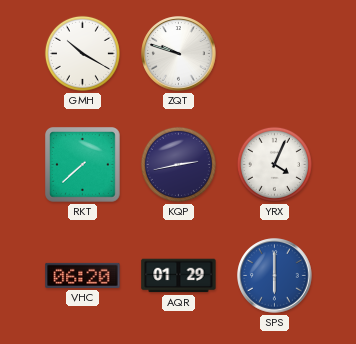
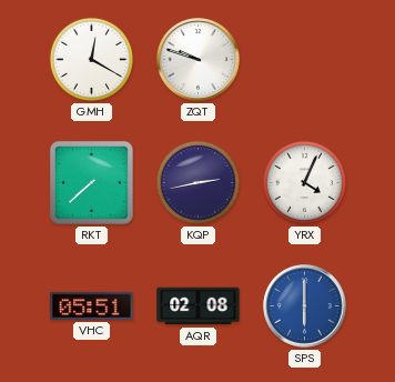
GMH: 10:20 -> 12:20 (91, 59)
VHC: 06:20 -> 05:51 (92, 305)
AQR: 01:29 -> 02:08 (199, 306)
